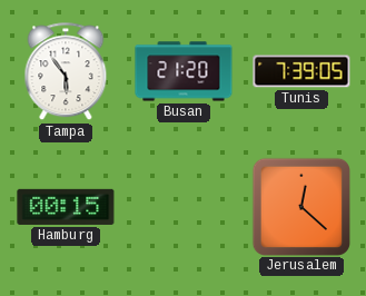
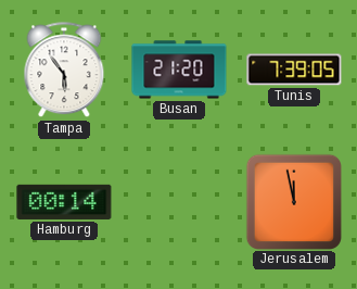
Hamburg: 00:15 -> 00:14 (64, 202)
Jerusalem: 12:22 -> 11:58 (293, 201)
